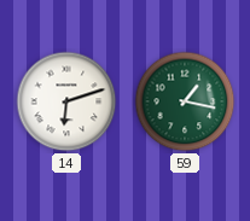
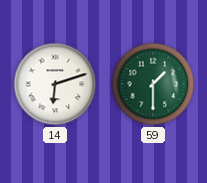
59: 1:17 -> 1:30 (153, 84)
